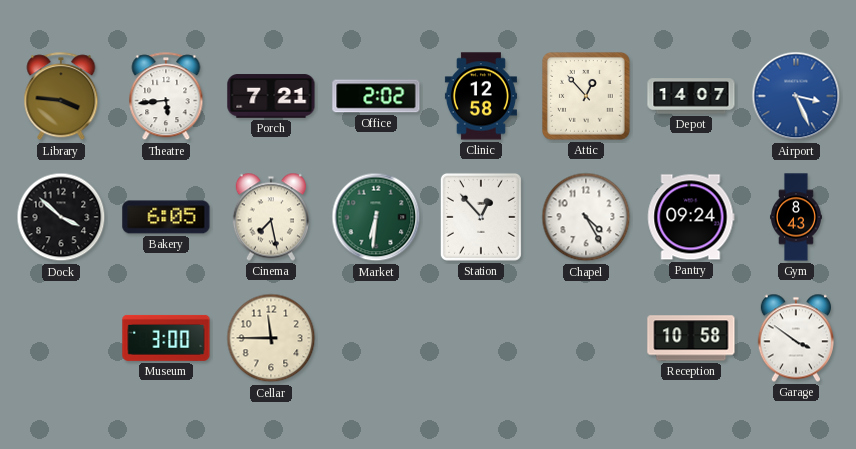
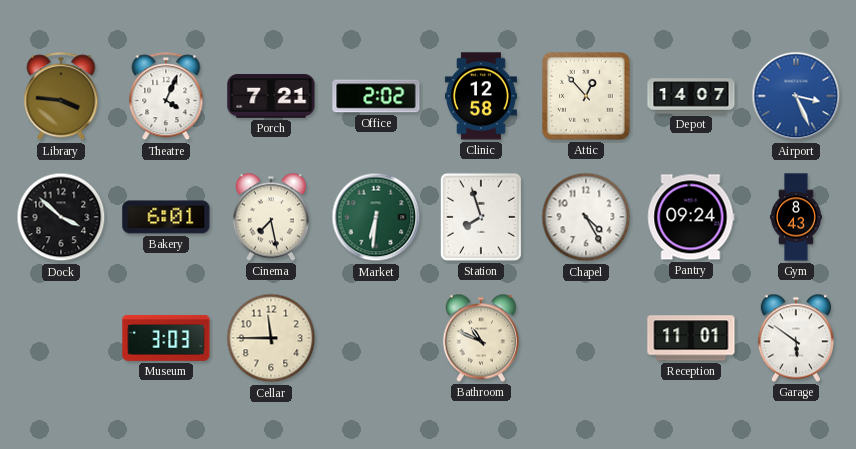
Theatre: 5:44 -> 4:04 (166, 97)
Bakery: 6:05 -> 6:01 (166, 217)
Station: 12:53 -> 7:57 (481, 217)
Museum: 3:00 -> 3:03 (166, 338)
Bathroom: none -> 10:49 (481, 338)
Reception: 10:58 -> 11:01 (691, 338)
Garage: 3:51 -> 5:51 (796, 338)
